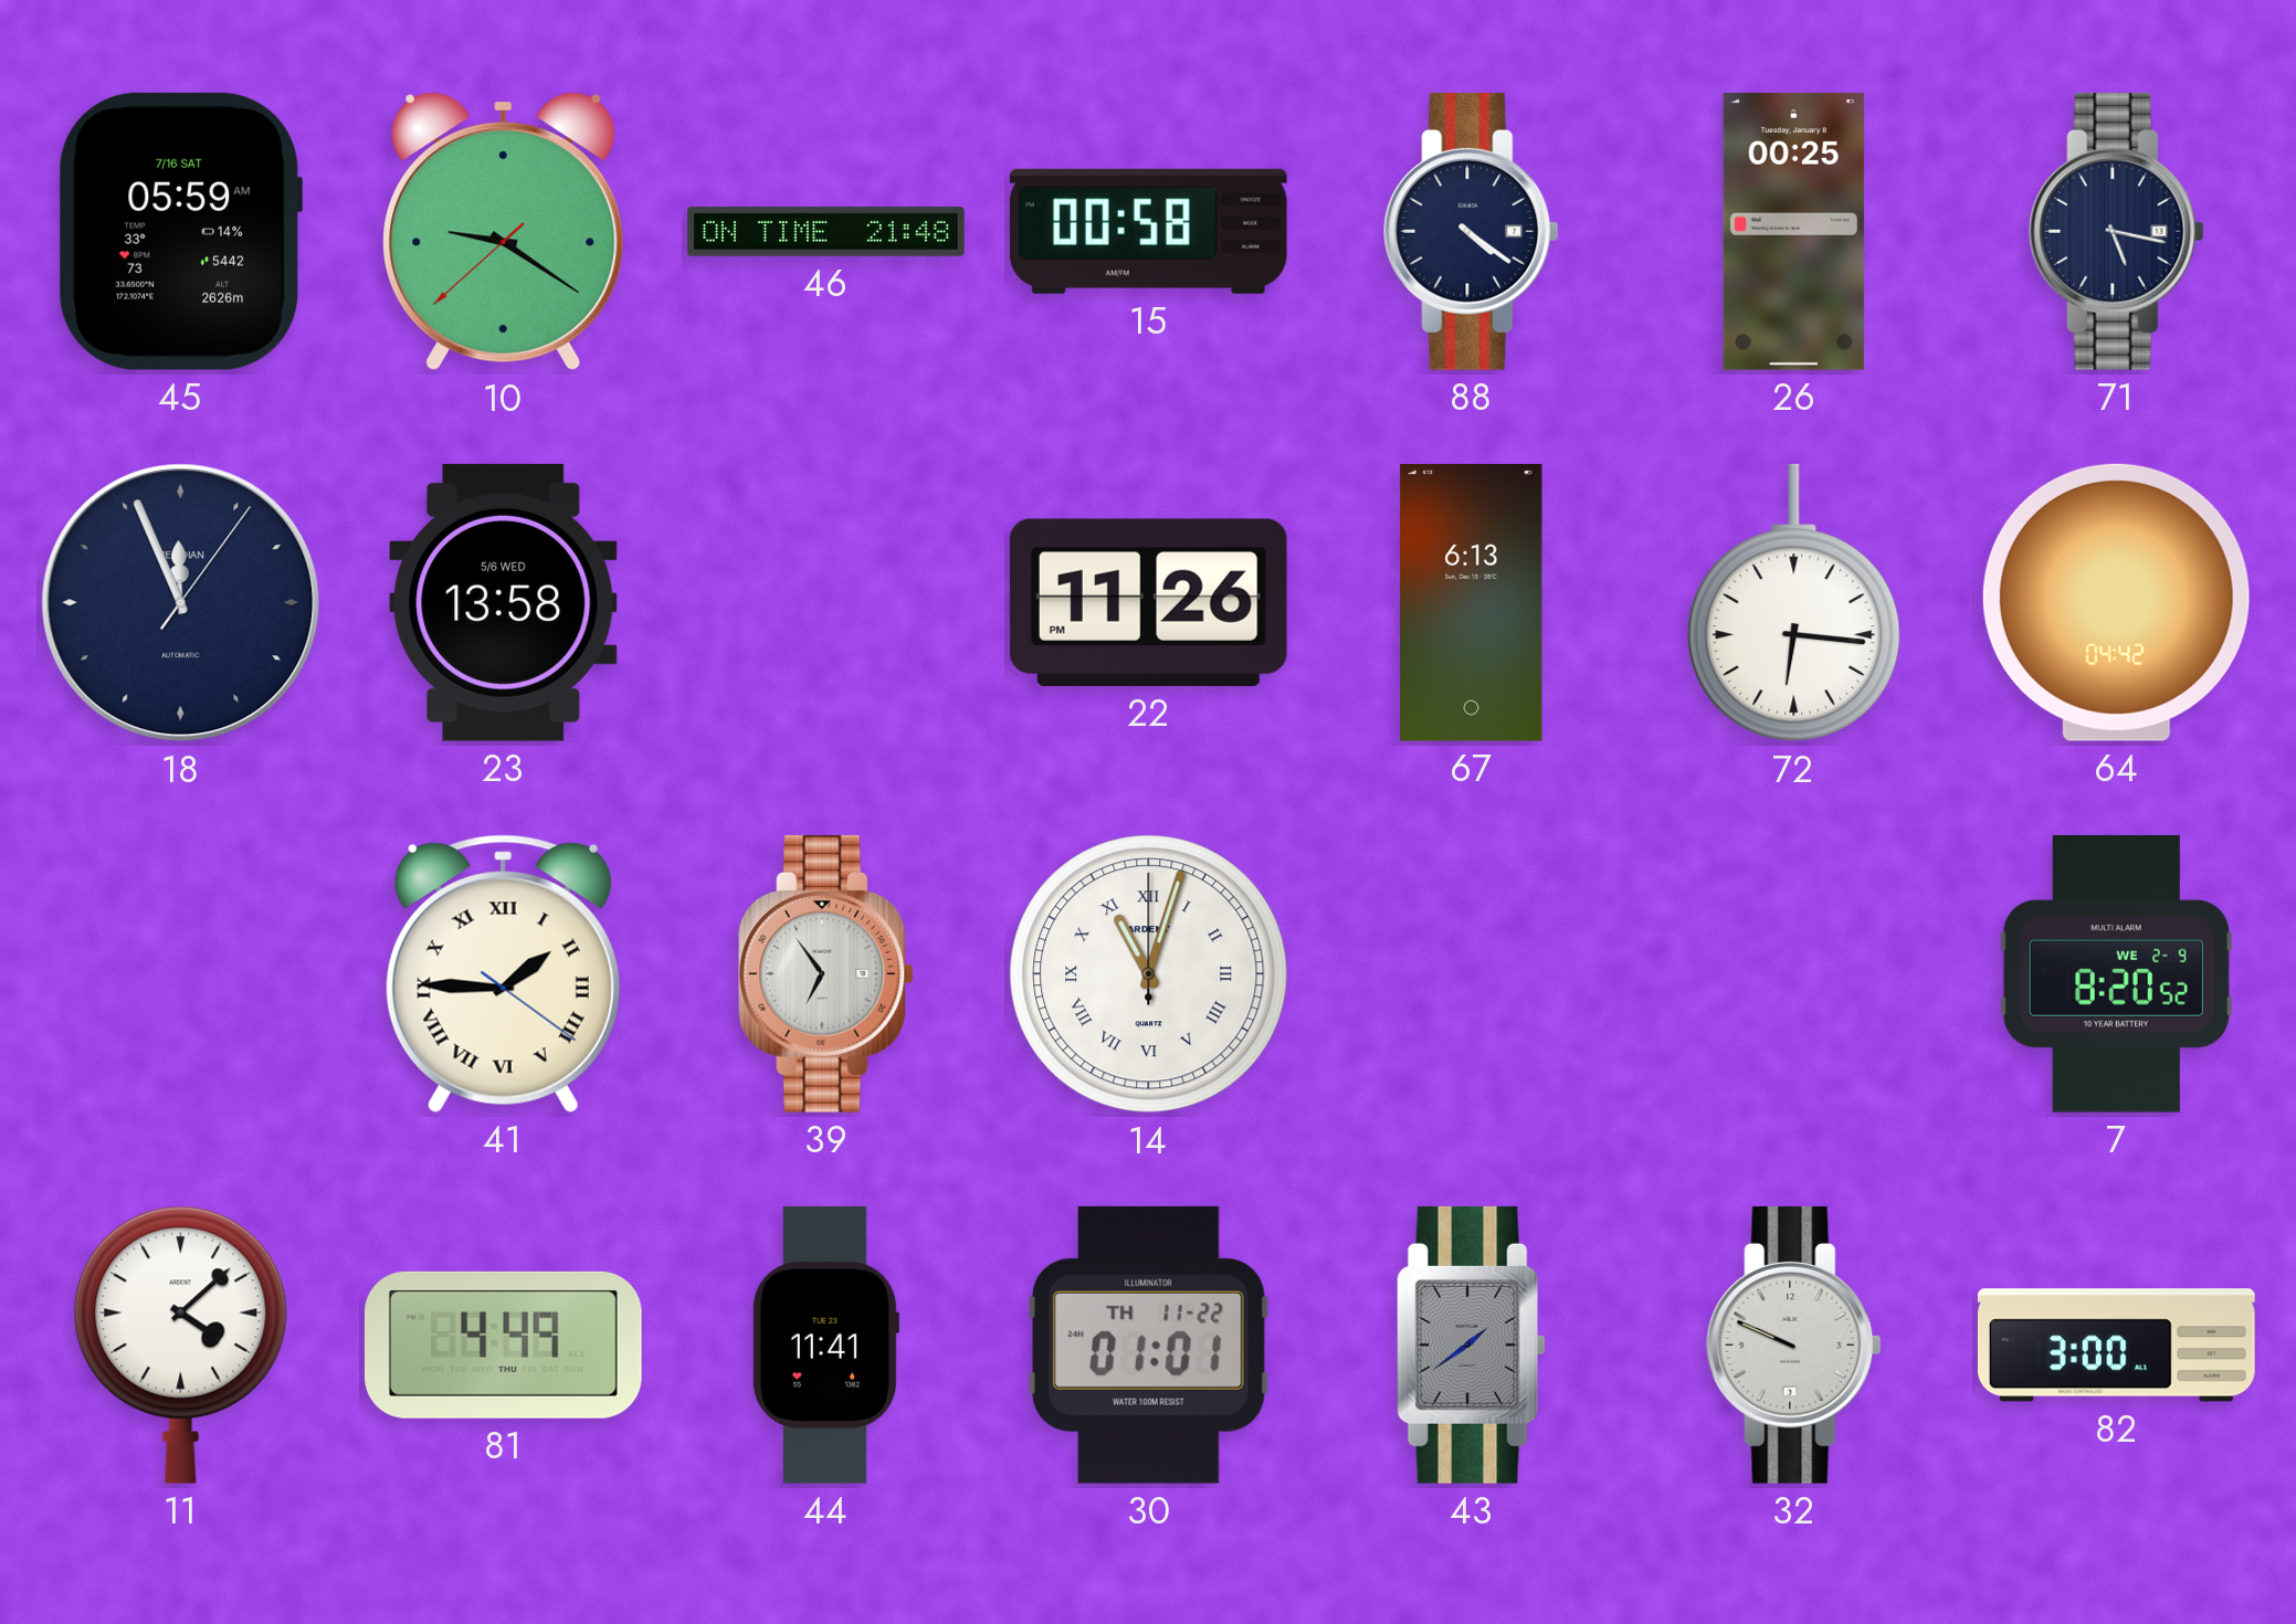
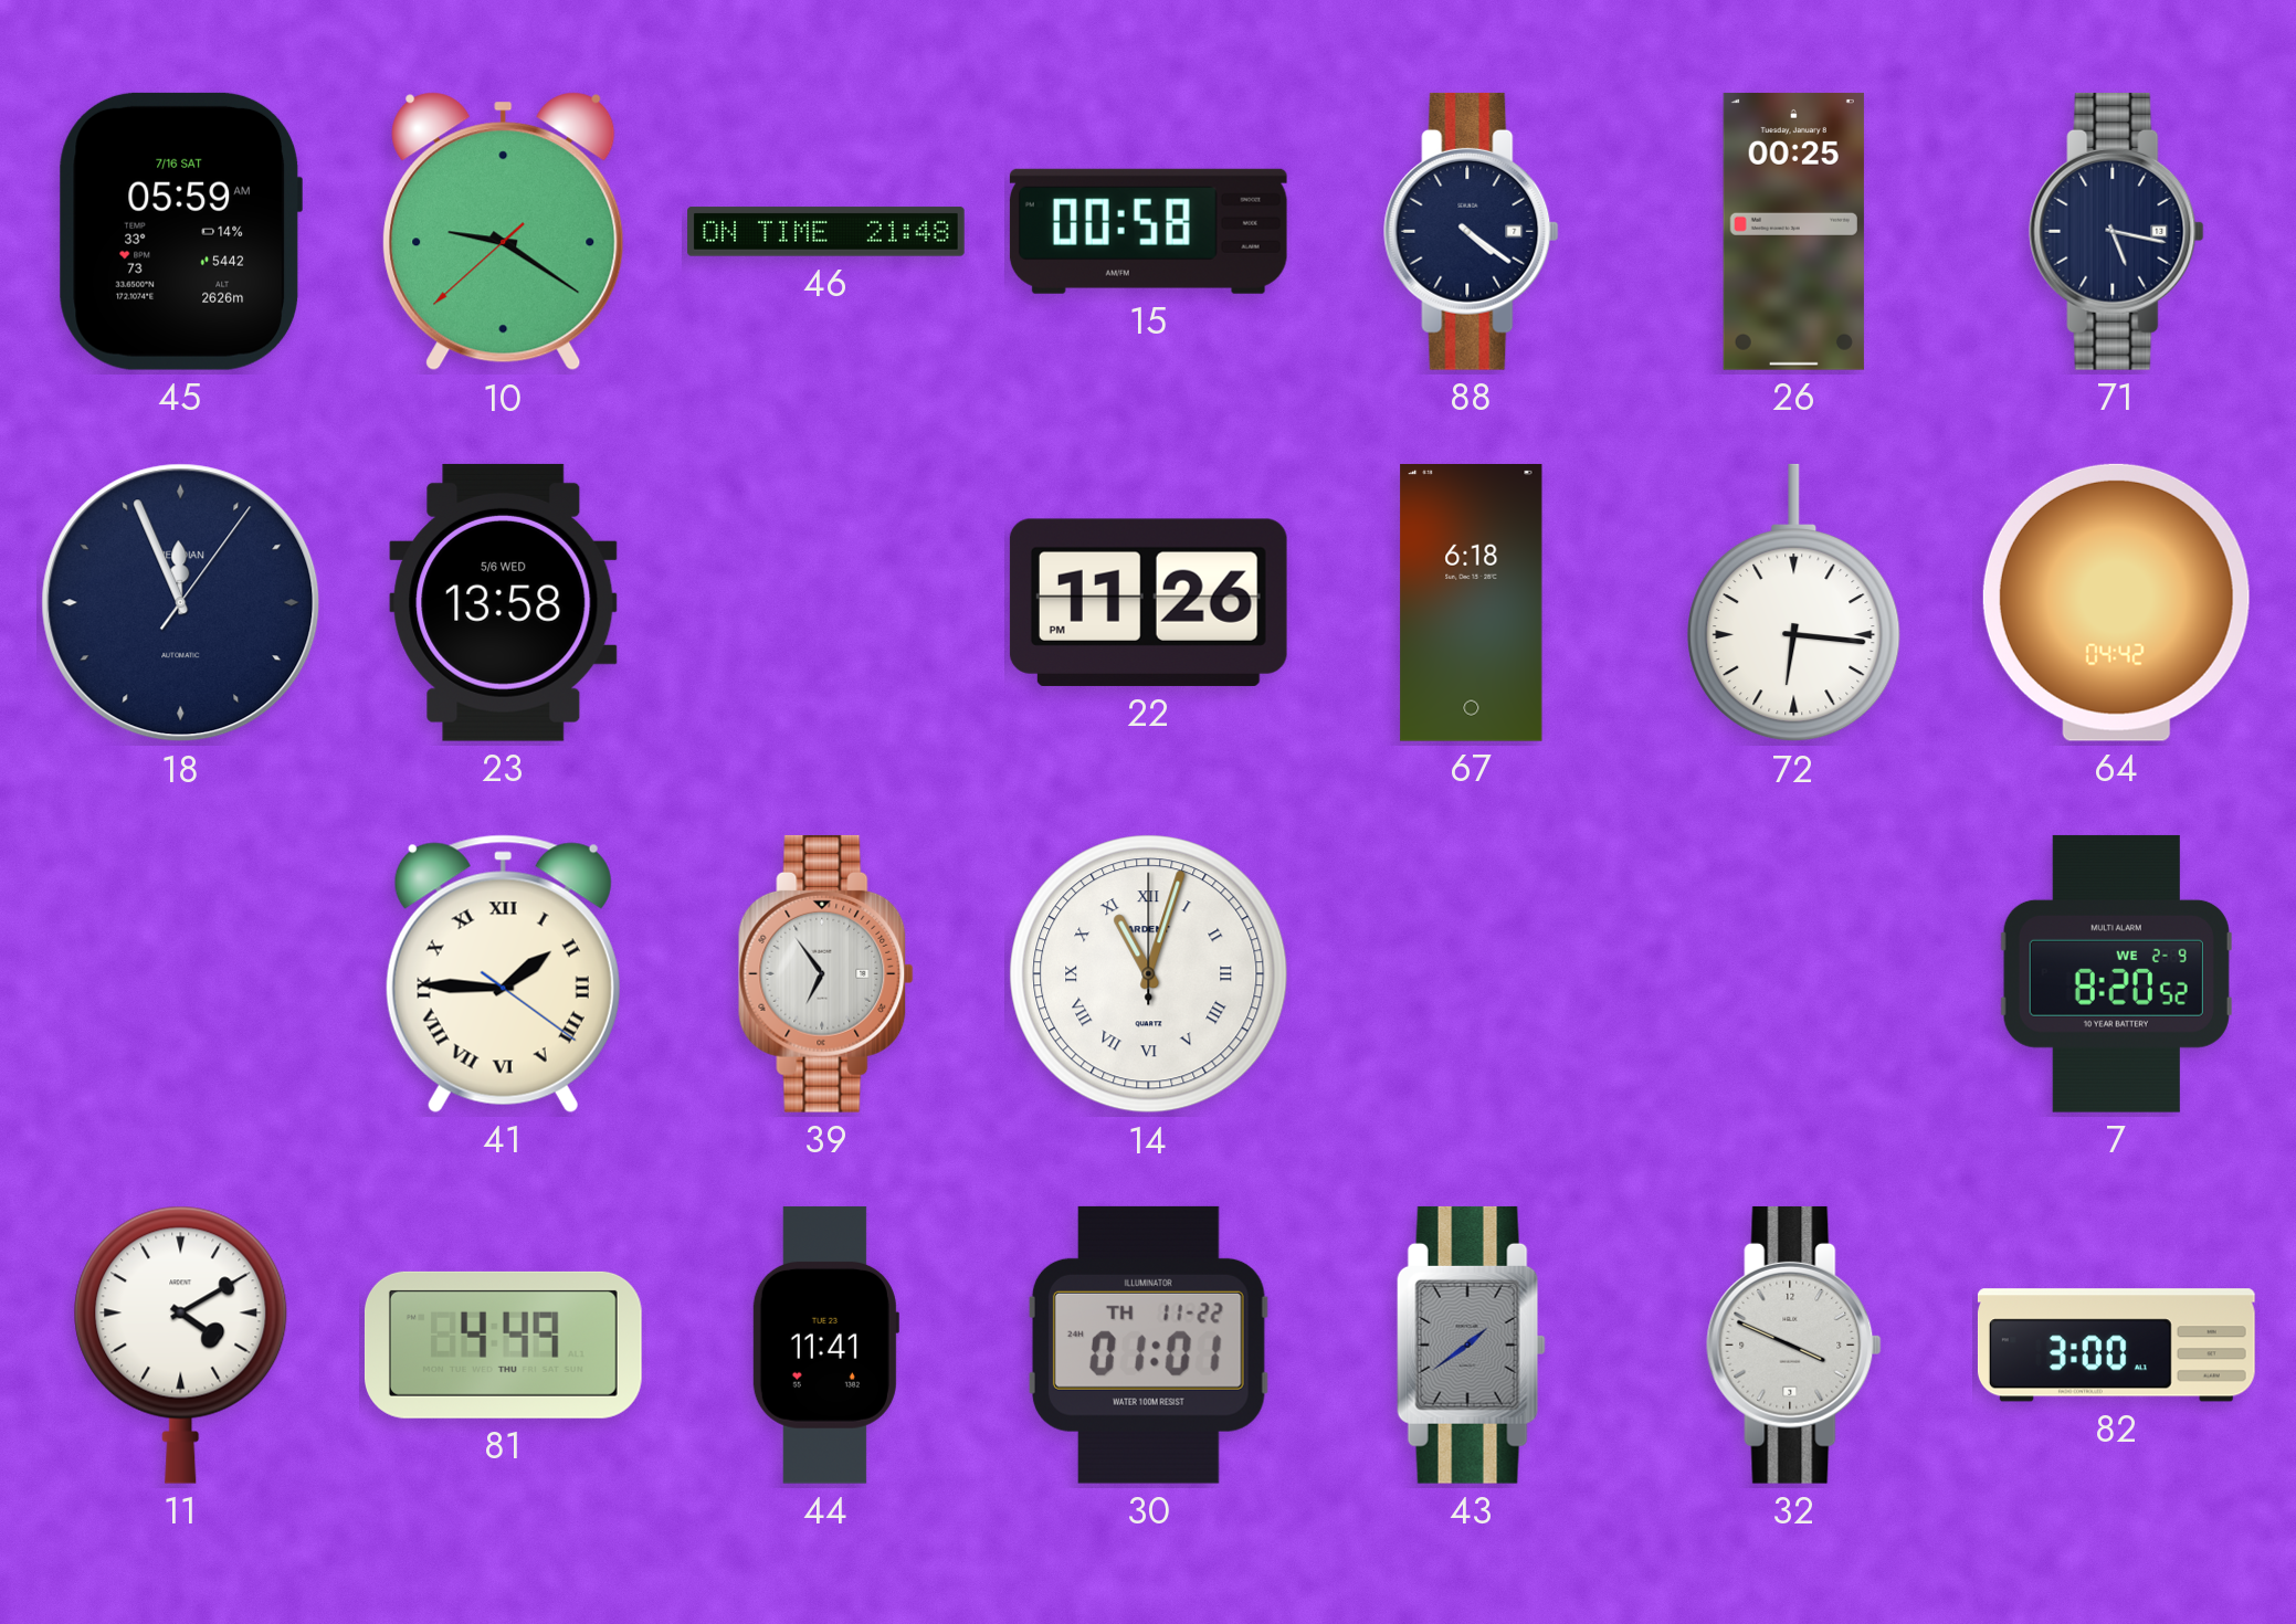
67: 6:13 -> 6:18 (1472, 602)
11: 4:08 -> 4:10 (181, 1344)
32: 9:49 -> 3:49 (1794, 1344)
